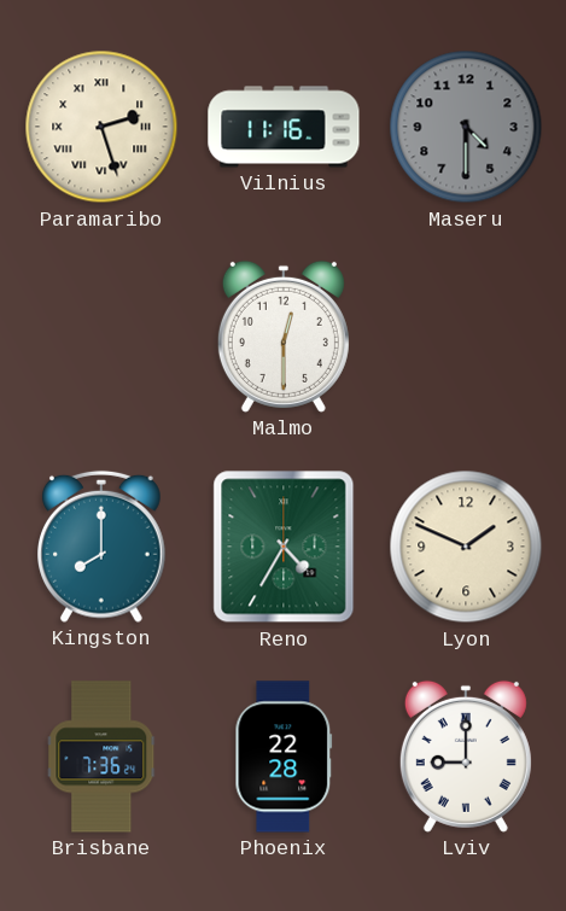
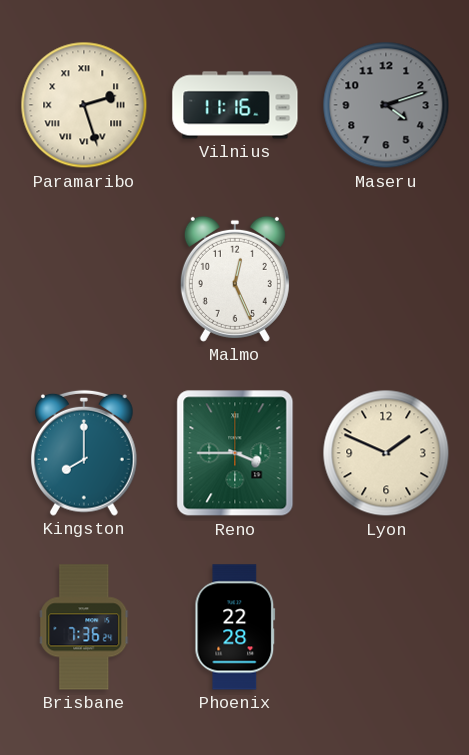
Maseru: 4:30 -> 4:12 (386, 105)
Malmo: 12:30 -> 12:26 (235, 279)
Reno: 4:35 -> 3:45 (235, 453)
Lviv: 9:00 -> none (466, 757)
